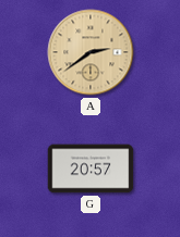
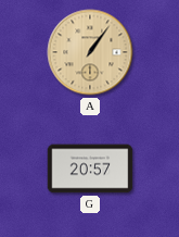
A: 2:39 -> 1:06 (90, 52)
